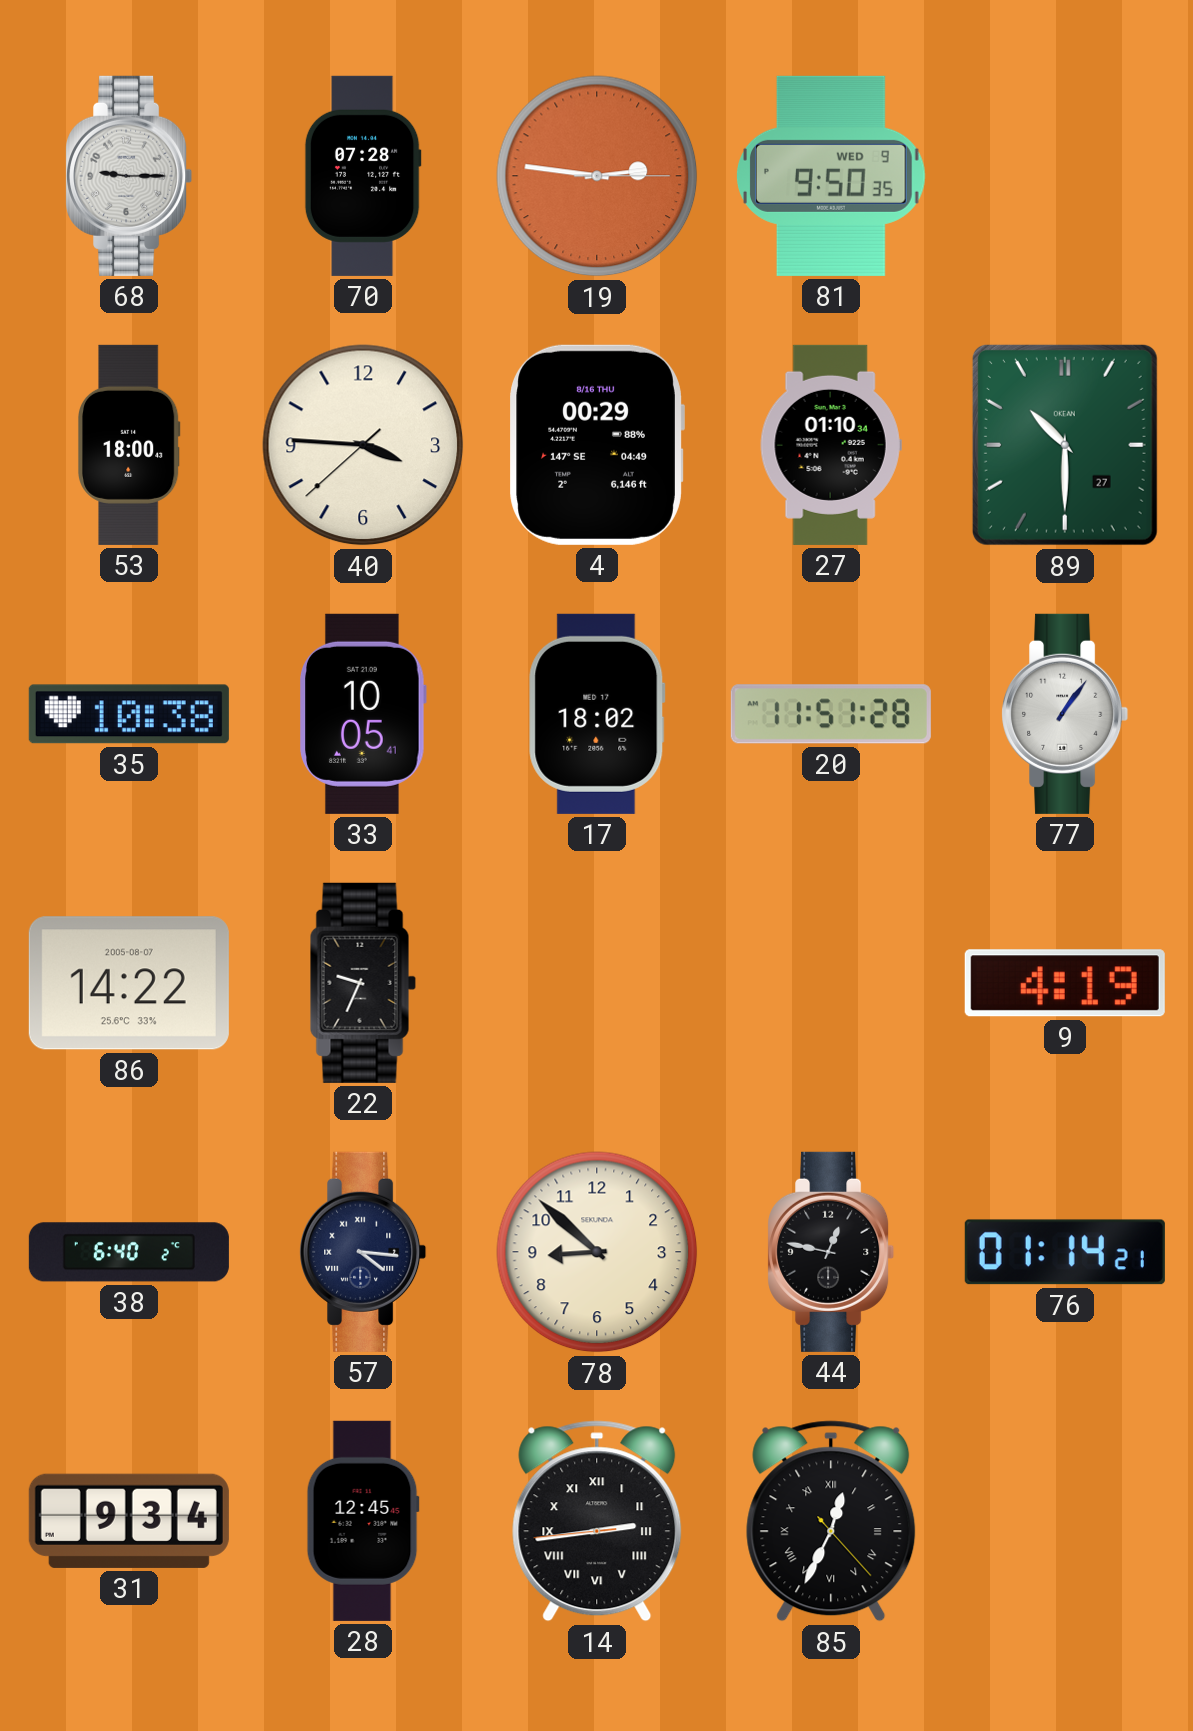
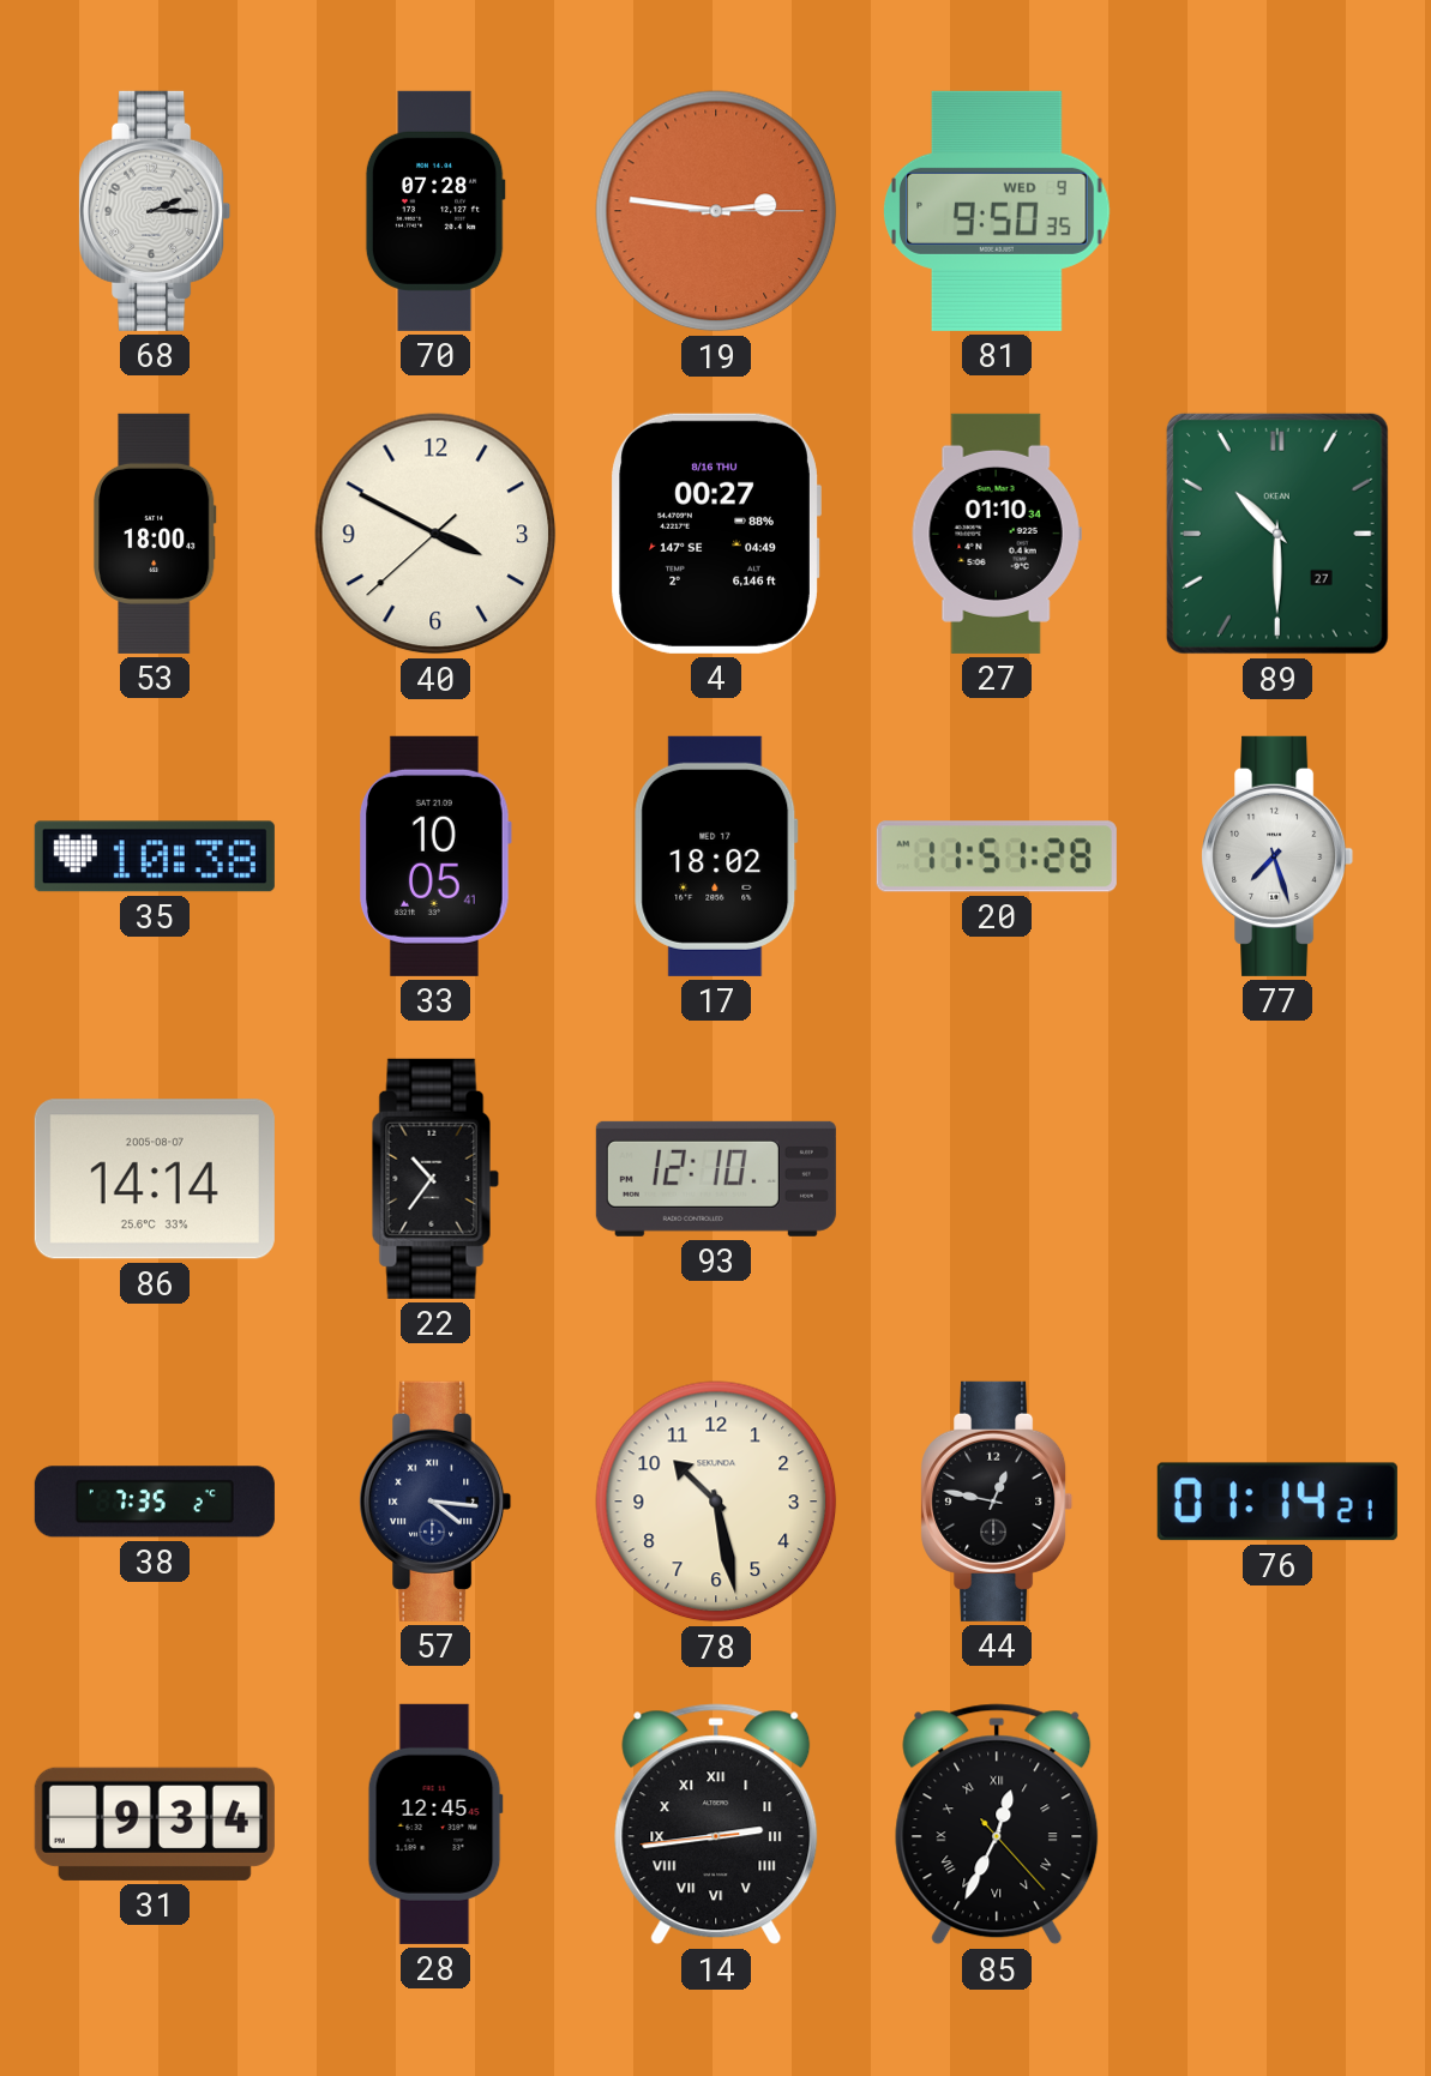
68: 9:15 -> 2:15 (155, 211)
40: 3:45 -> 3:49 (435, 534)
4: 00:29 -> 00:27 (716, 534)
77: 1:06 -> 7:27 (1277, 856)
86: 14:22 -> 14:14 (155, 1179)
22: 9:34 -> 10:36 (435, 1179)
93: none -> 12:10 (716, 1179)
9: 4:19 -> none (1065, 983)
38: 6:40 -> 7:35 (155, 1502)
78: 8:52 -> 10:28 (716, 1502)
